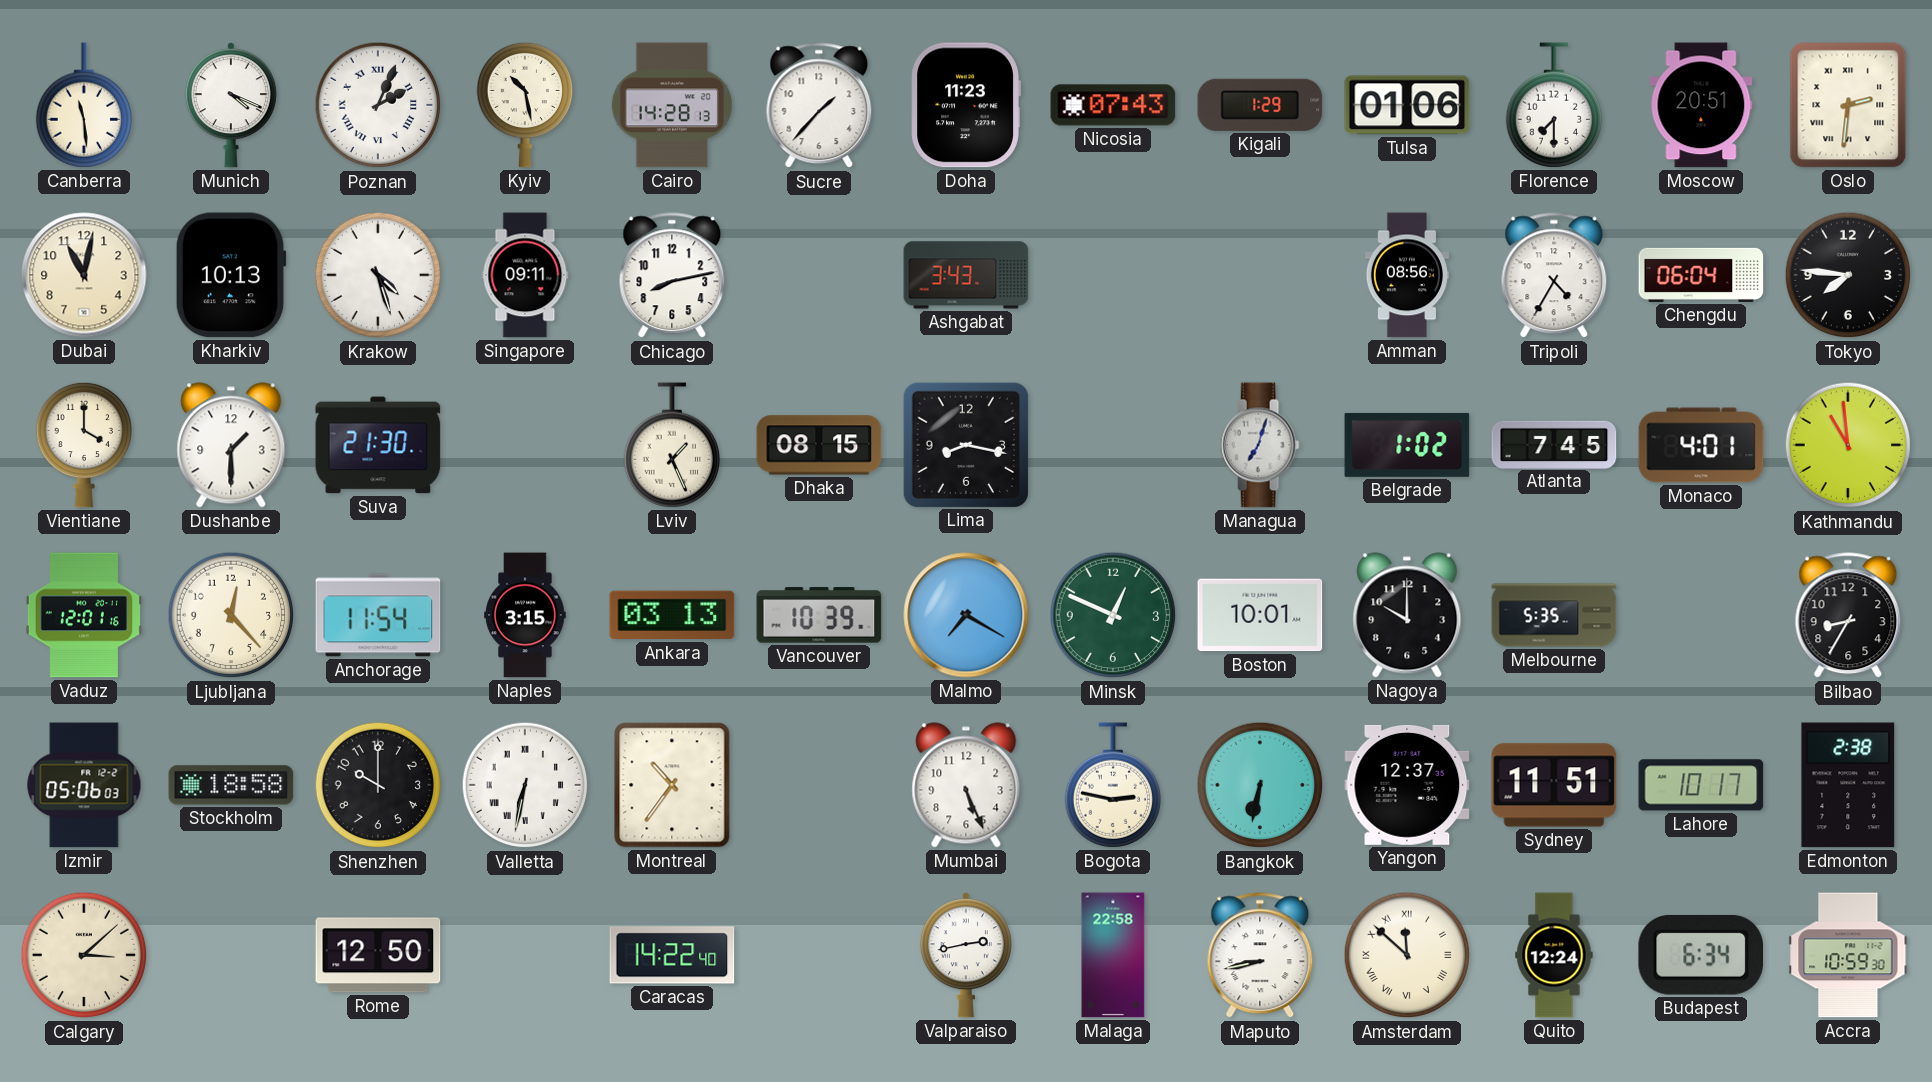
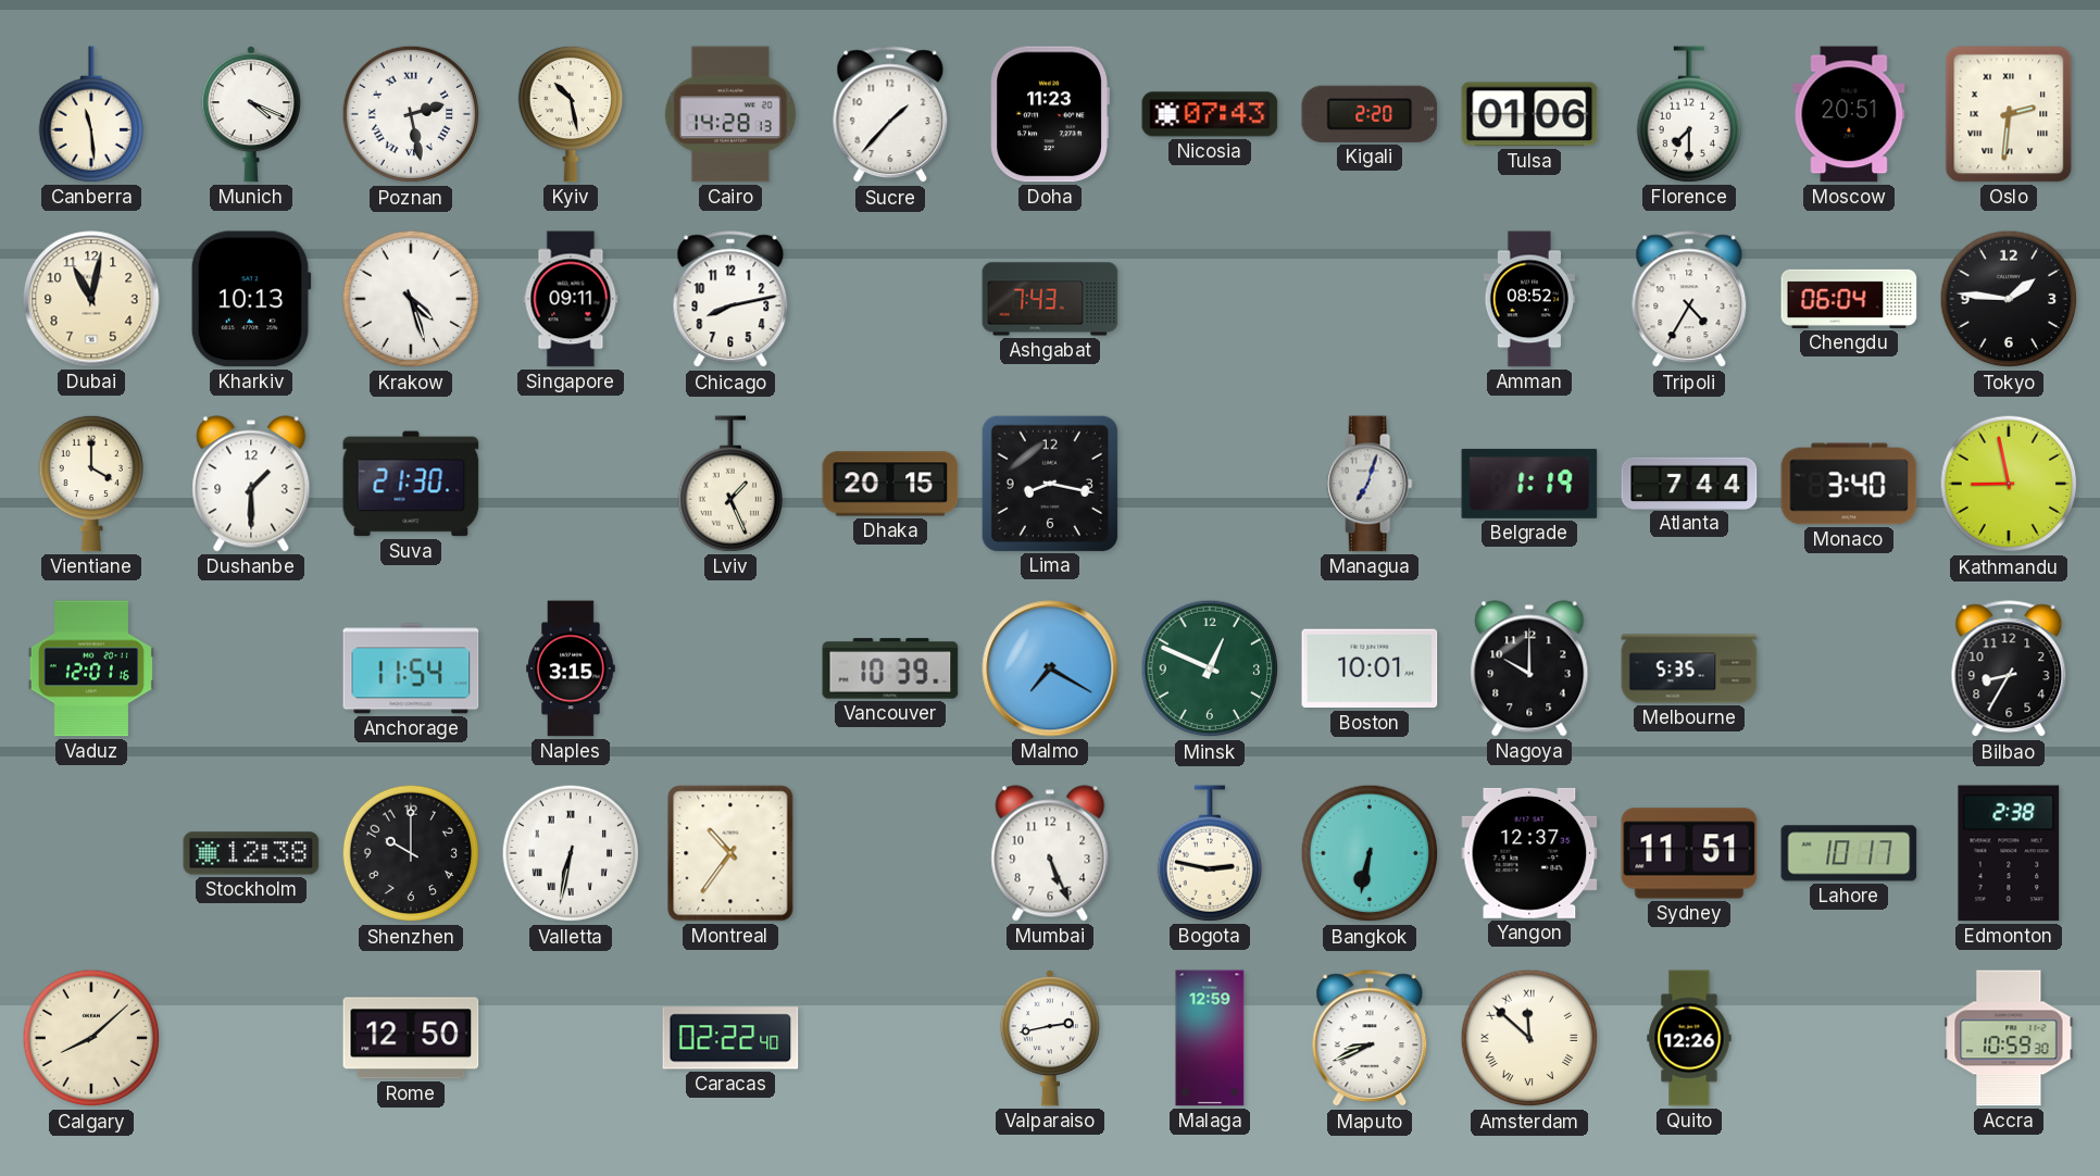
Poznan: 2:04 -> 2:28 (411, 114)
Kigali: 1:29 -> 2:20 (1370, 114)
Ashgabat: 3:43 -> 7:43 (1050, 299)
Amman: 08:56 -> 08:52 (1529, 299)
Tokyo: 7:46 -> 1:46 (2009, 299)
Dhaka: 08:15 -> 20:15 (890, 484)
Belgrade: 1:02 -> 1:19 (1529, 484)
Atlanta: 7:45 -> 7:44 (1689, 483)
Monaco: 4:01 -> 3:40 (1849, 484)
Kathmandu: 10:59 -> 8:58 (2009, 484)
Ljubljana: 12:23 -> none (231, 615)
Ankara: 03:13 -> none (672, 615)
Izmir: 05:06 -> none (84, 785)
Stockholm: 18:58 -> 12:38 (251, 853)
Calgary: 3:08 -> 8:08 (91, 1038)
Caracas: 14:22 -> 02:22 (730, 1038)
Malaga: 22:58 -> 12:59 (1210, 1038)
Maputo: 8:43 -> 8:41 (1370, 1039)
Quito: 12:24 -> 12:26 (1689, 1038)
Budapest: 6:34 -> none (1701, 955)
